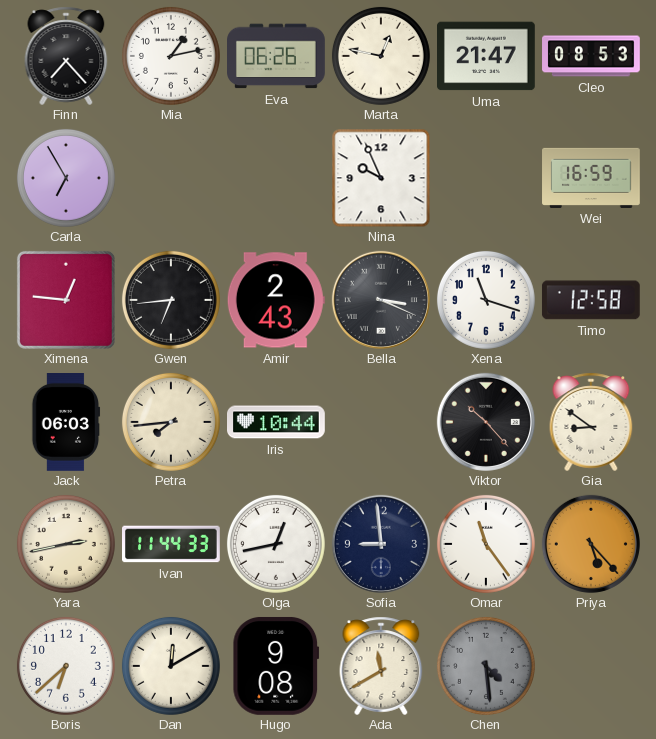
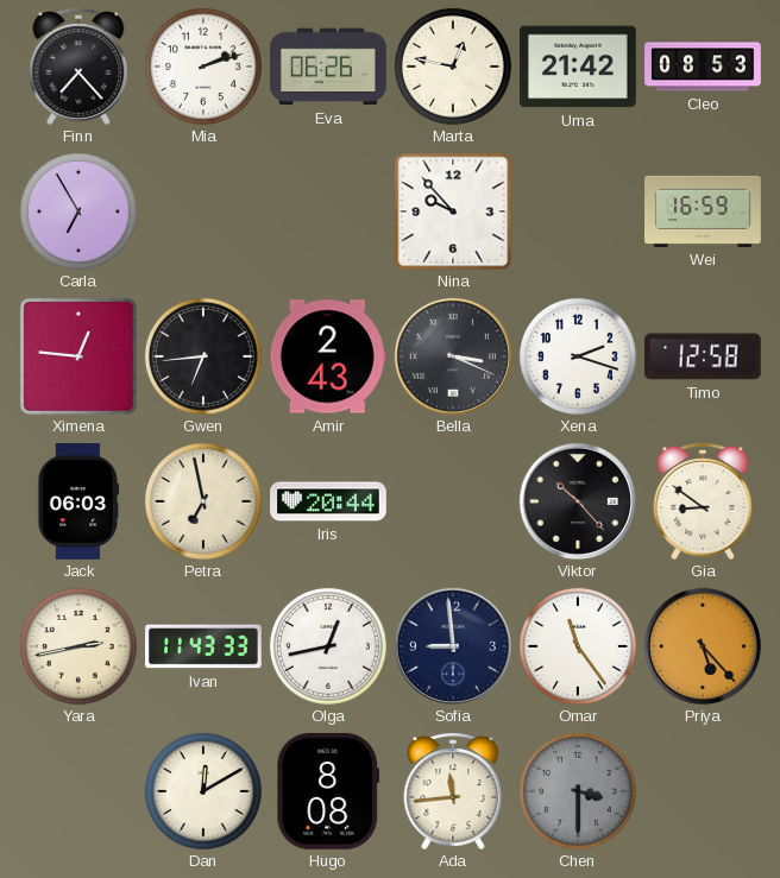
Mia: 1:13 -> 2:12 (203, 67)
Uma: 21:47 -> 21:42 (579, 67)
Nina: 9:56 -> 9:53 (453, 211)
Xena: 11:18 -> 2:18 (578, 356)
Petra: 7:44 -> 6:58 (203, 501)
Iris: 10:44 -> 20:44 (329, 501)
Ivan: 11:44 -> 11:43 (205, 646)
Boris: 6:38 -> none (66, 666)
Hugo: 9:08 -> 8:08 (328, 791)
Ada: 11:40 -> 11:44 (453, 791)
Chen: 4:29 -> 3:30 (578, 791)
